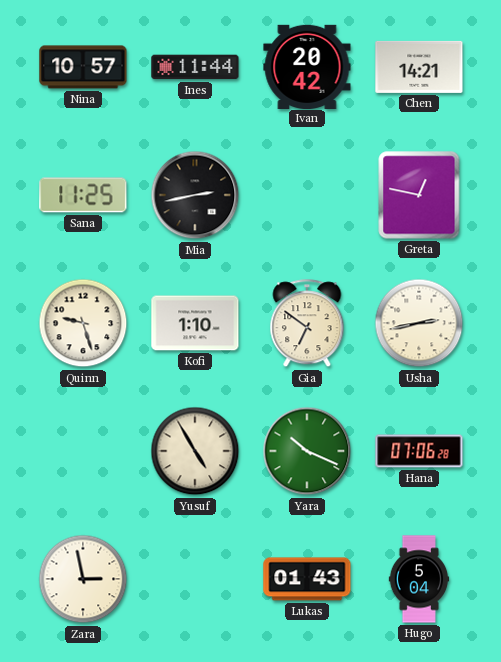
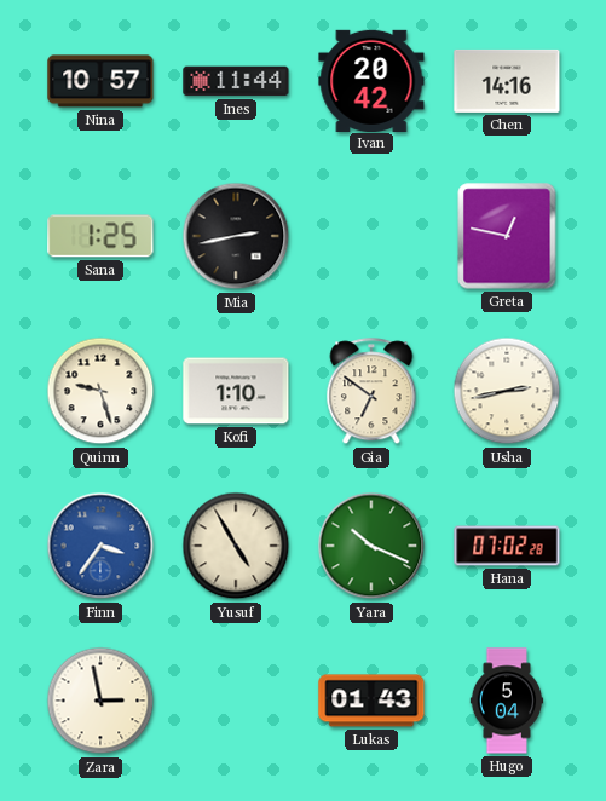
Chen: 14:21 -> 14:16 (507, 81)
Sana: 11:25 -> 1:25 (100, 236)
Finn: none -> 3:36 (100, 546)
Hana: 07:06 -> 07:02 (507, 546)
